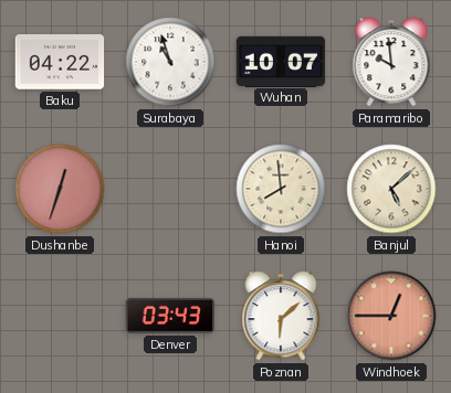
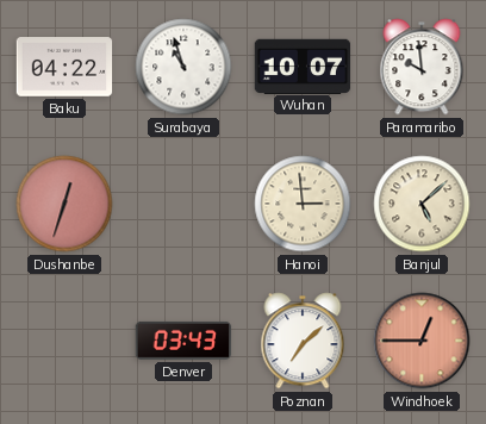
Hanoi: 7:59 -> 2:59 (303, 204)
Poznan: 6:08 -> 7:08 (303, 341)
